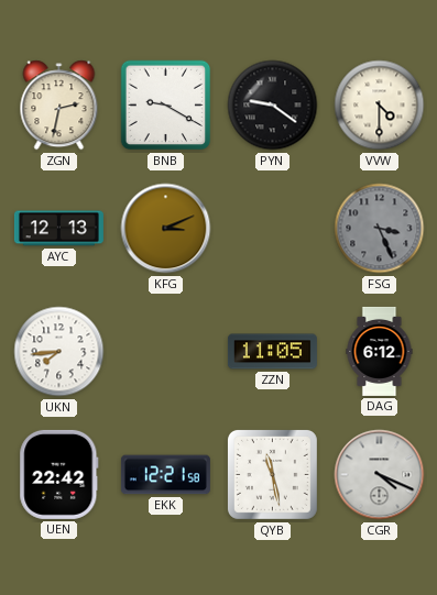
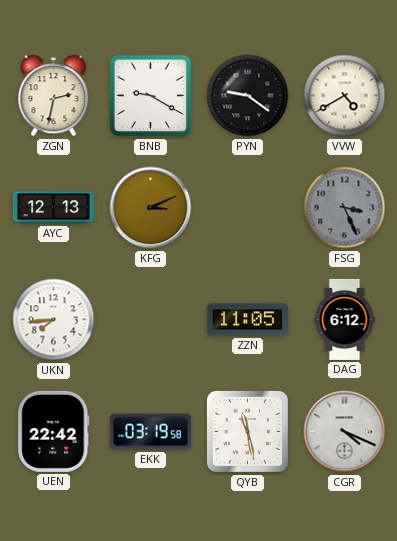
VVW: 4:30 -> 4:40 (345, 96)
EKK: 12:21 -> 03:19 (150, 432)
